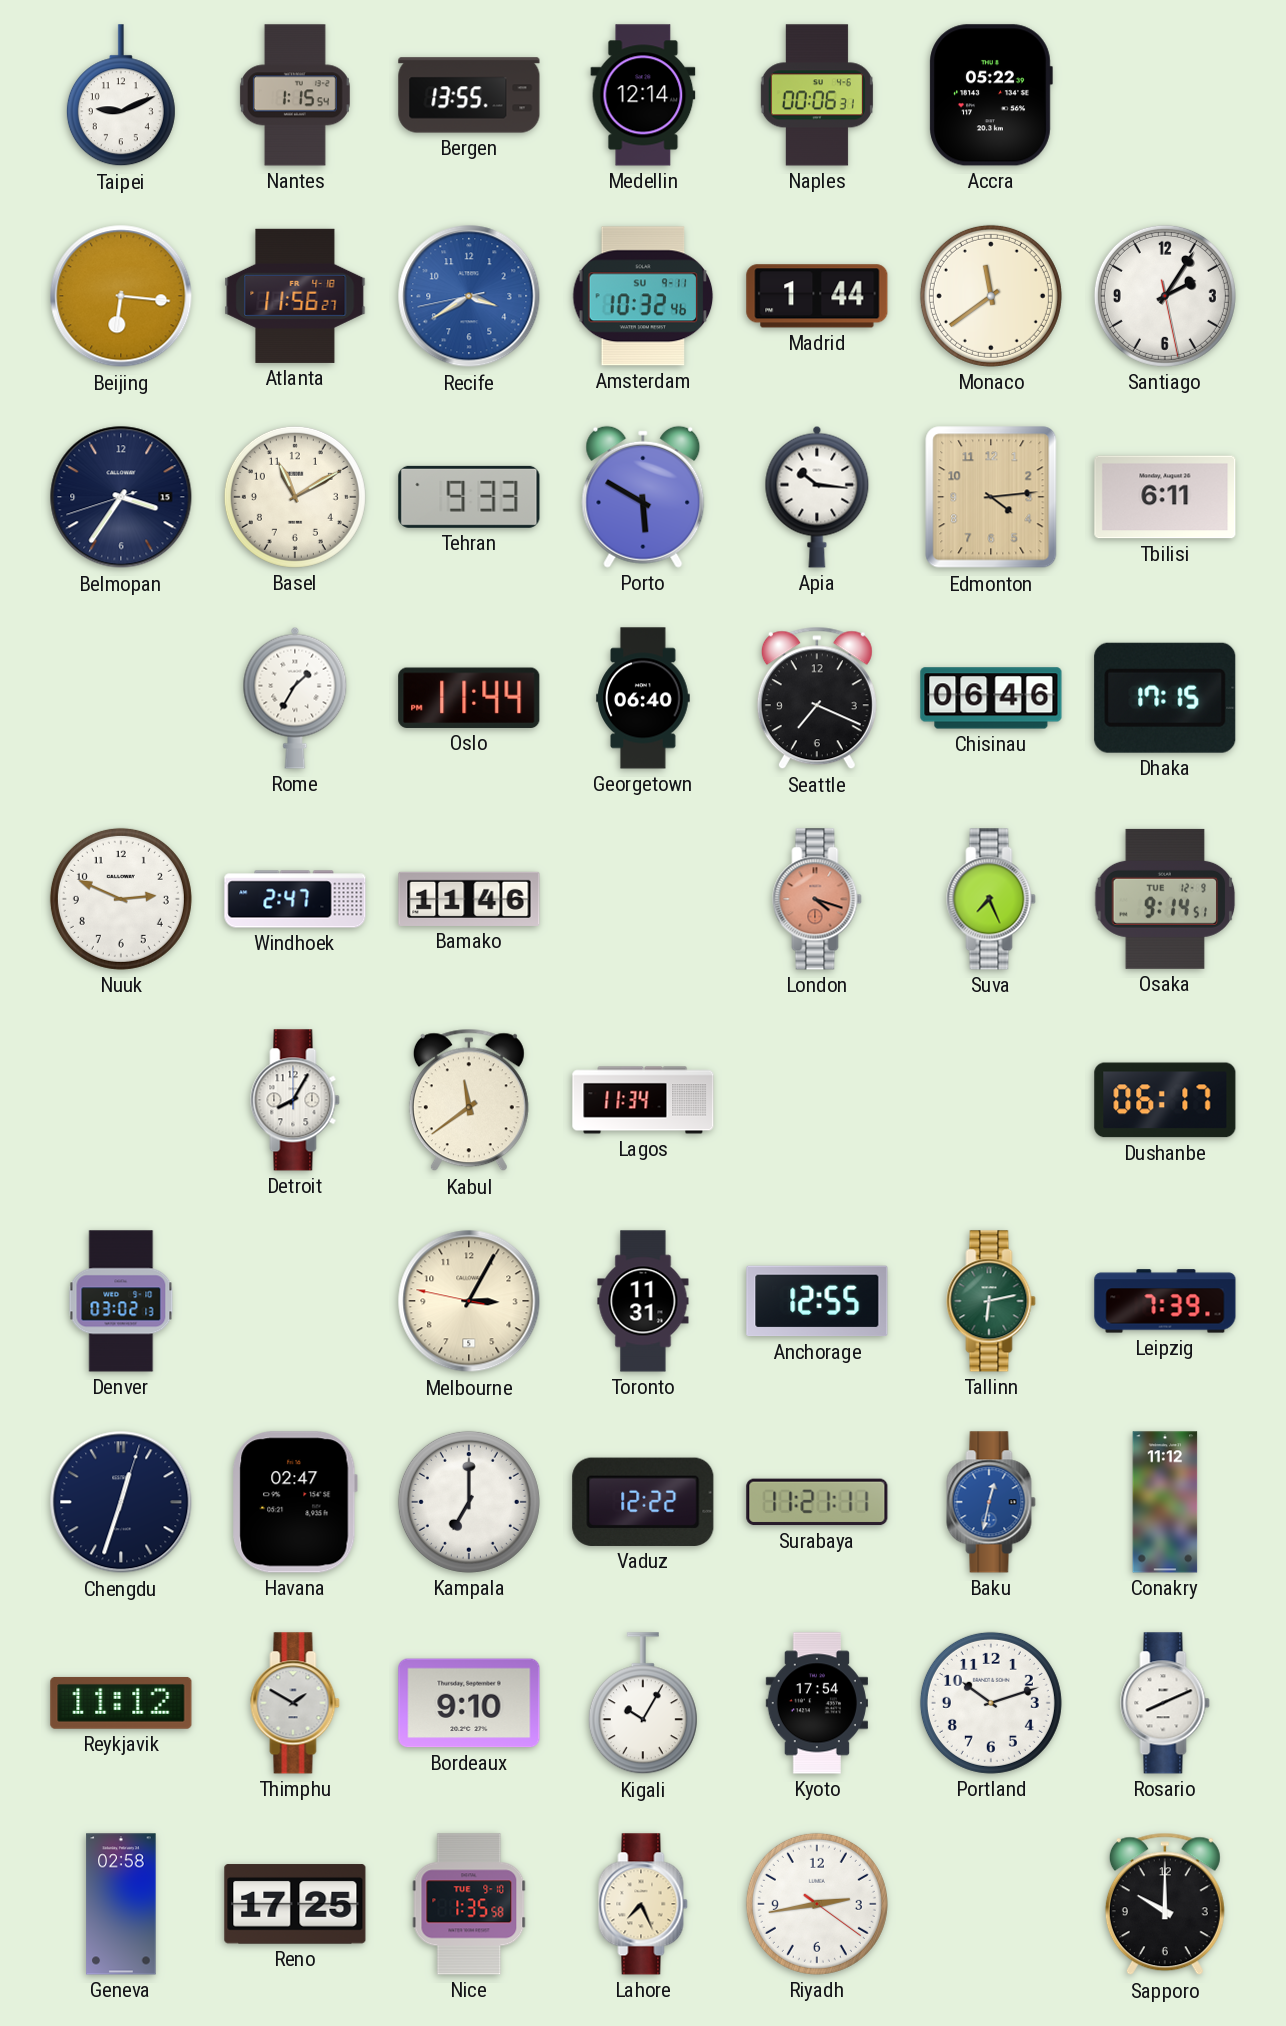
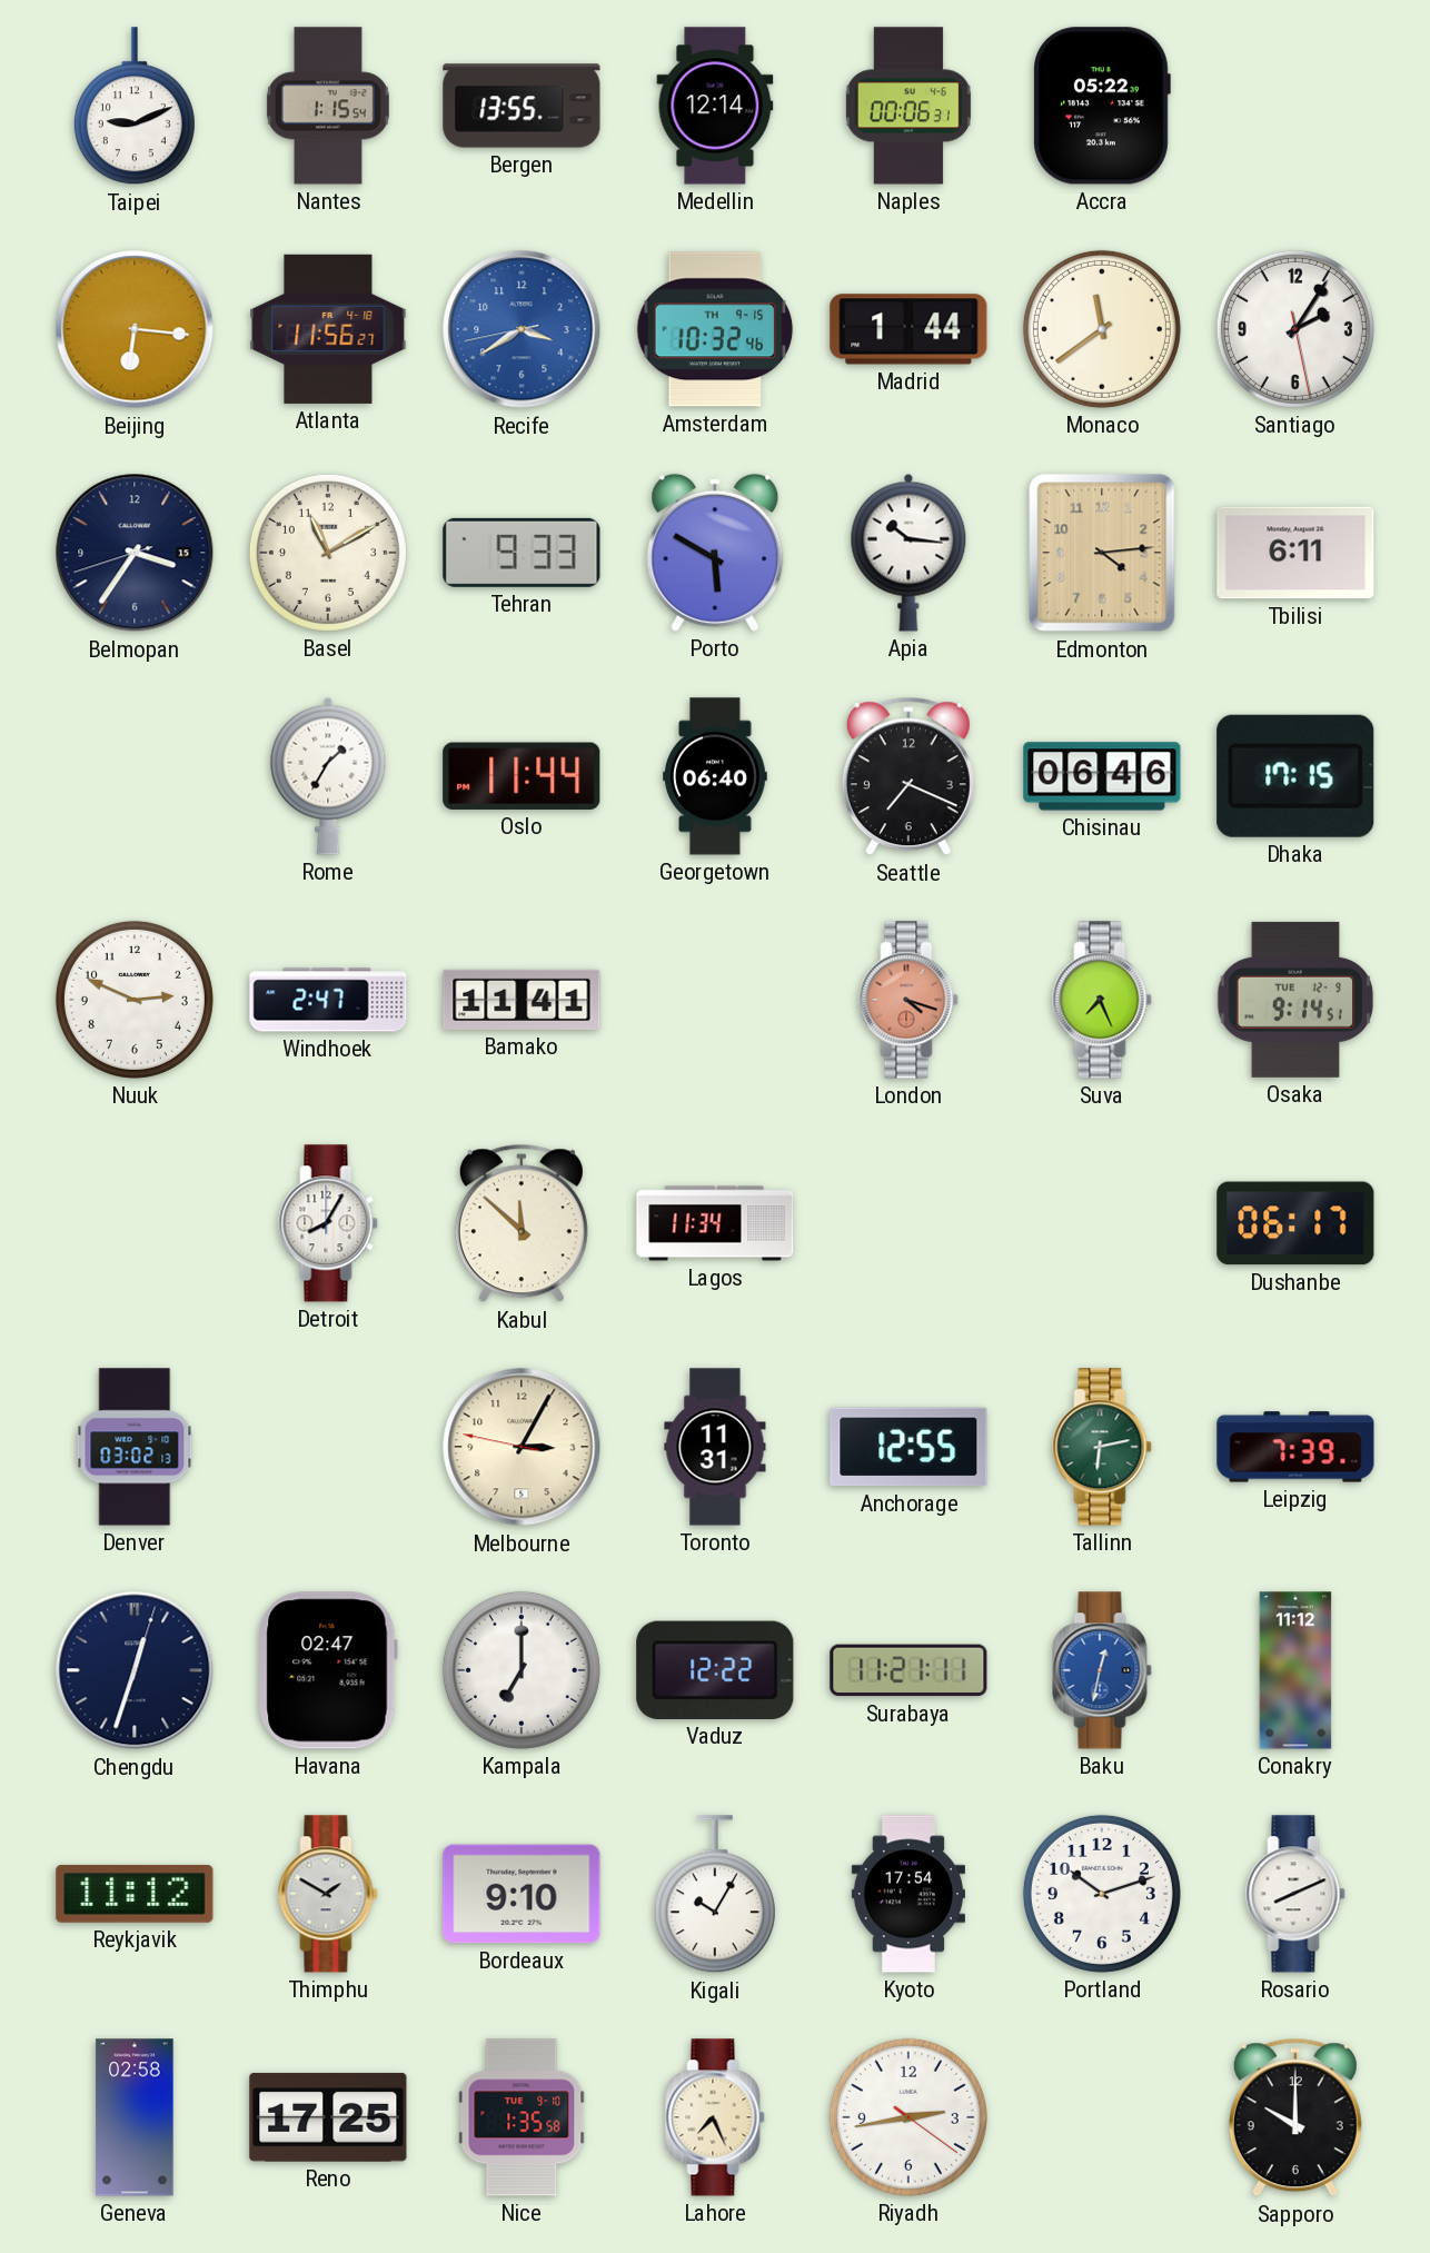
Amsterdam date: SU 9-11 -> TH 9-15 (715, 329)
Bamako: 11:46 -> 11:41 (522, 1000)
Kabul: 11:39 -> 11:52 (522, 1223)
